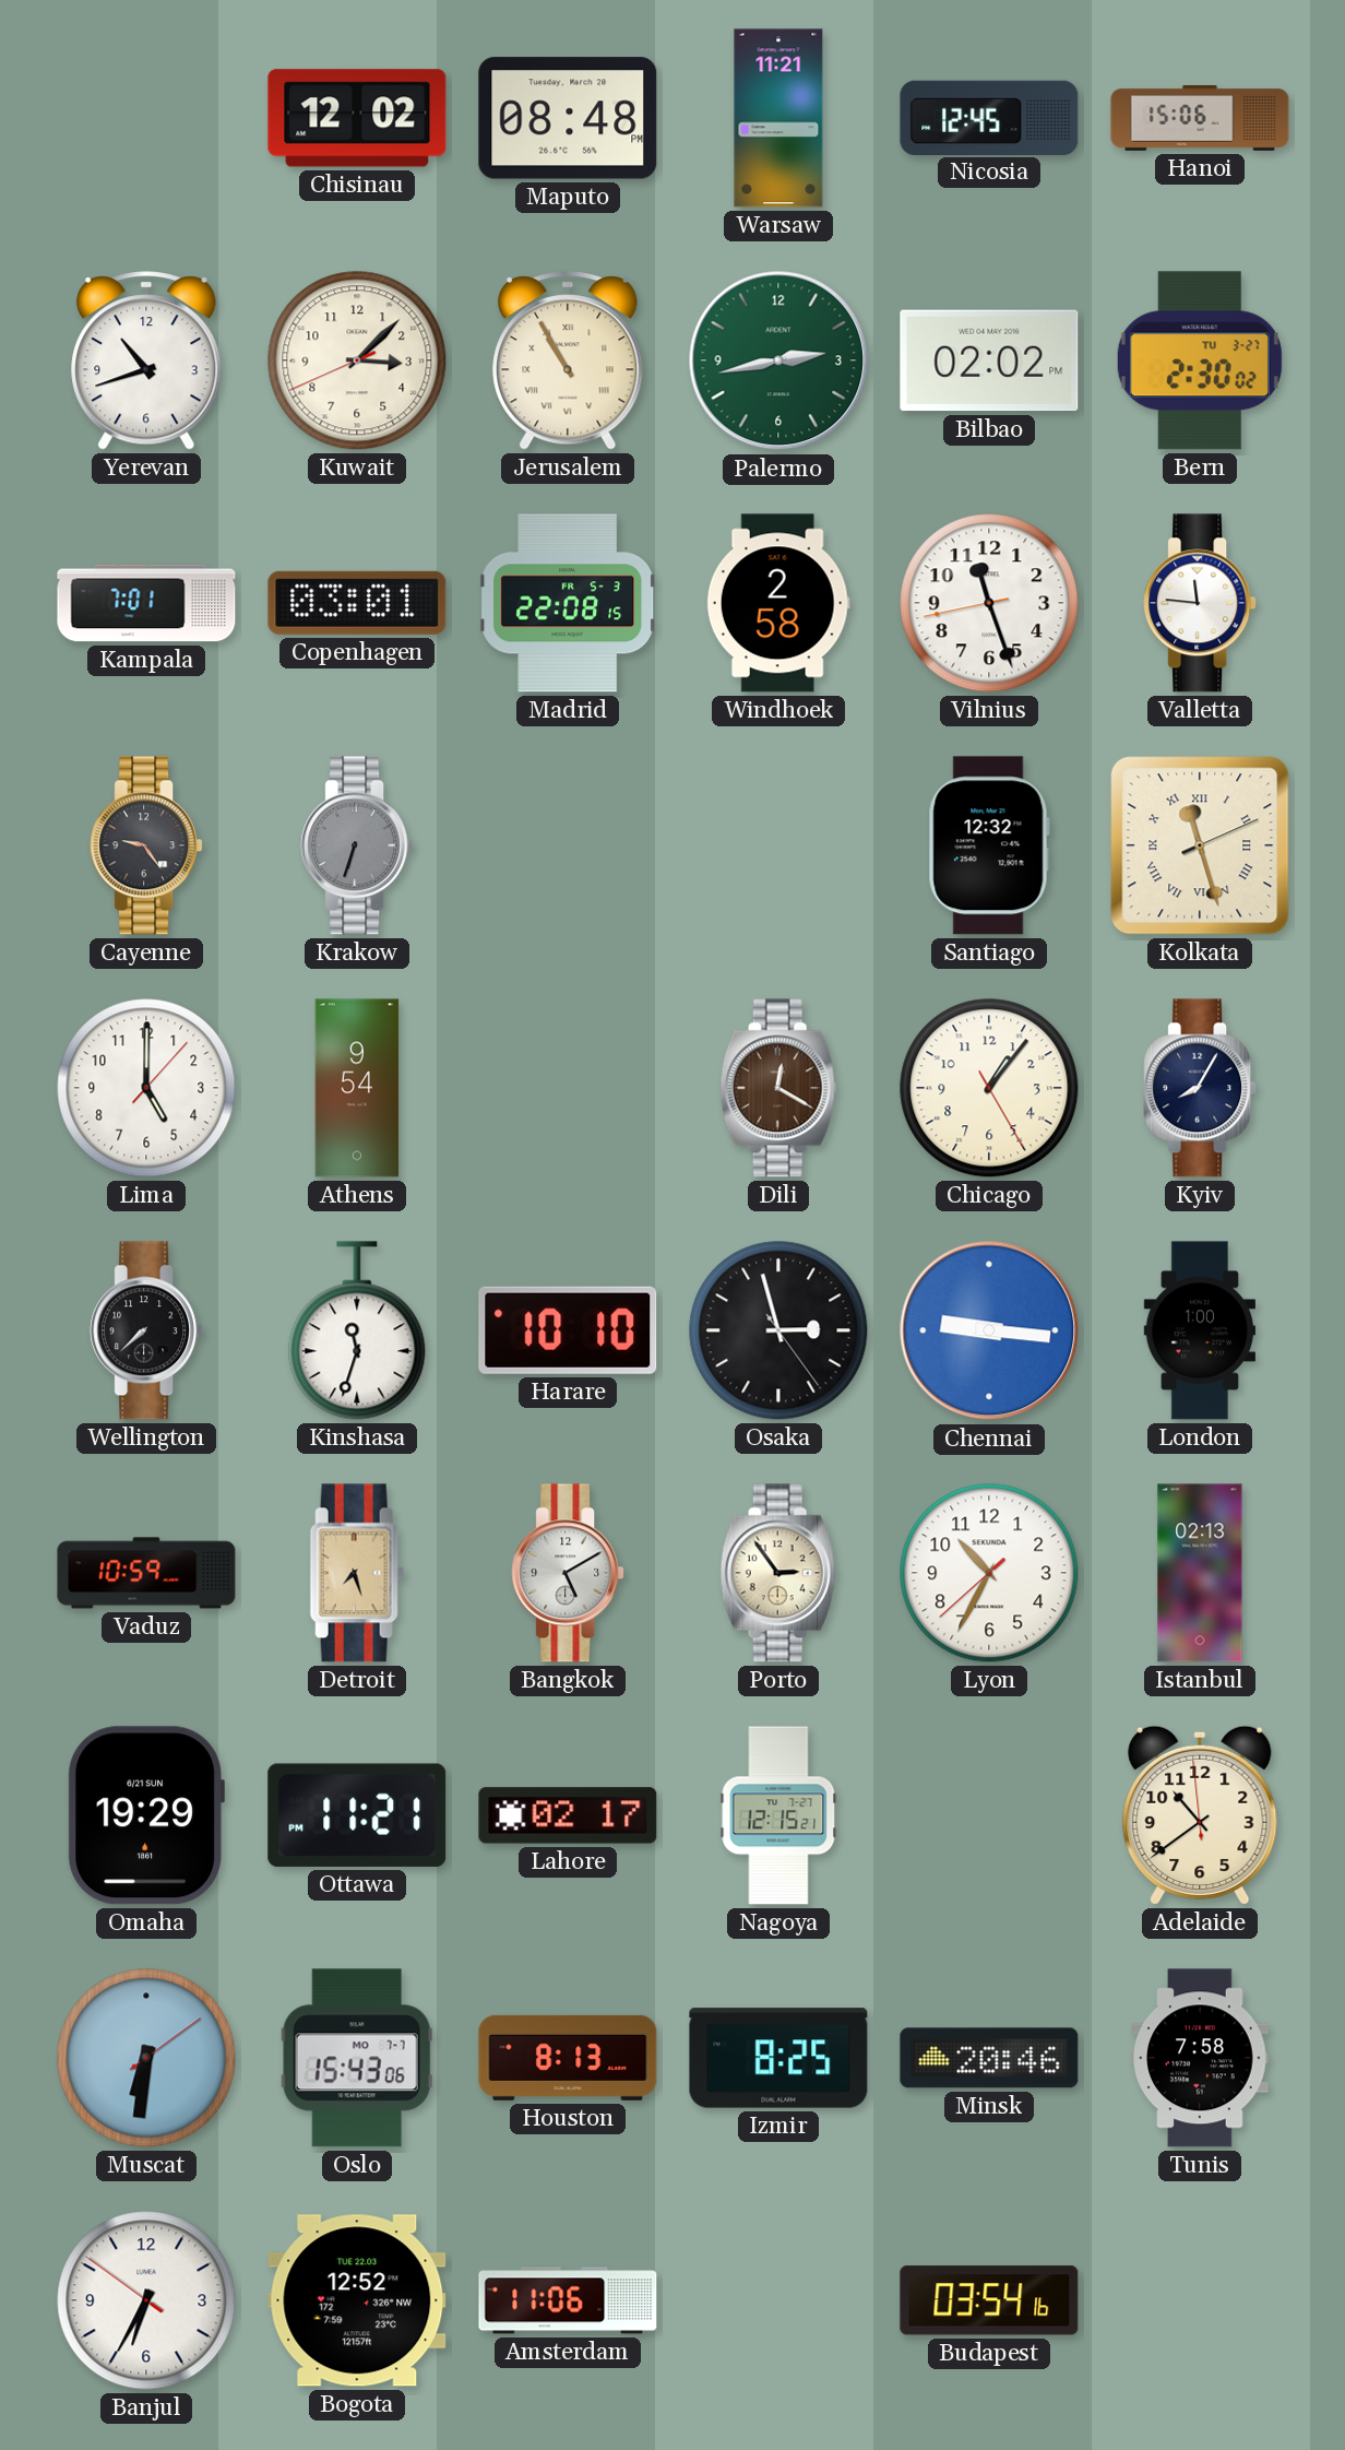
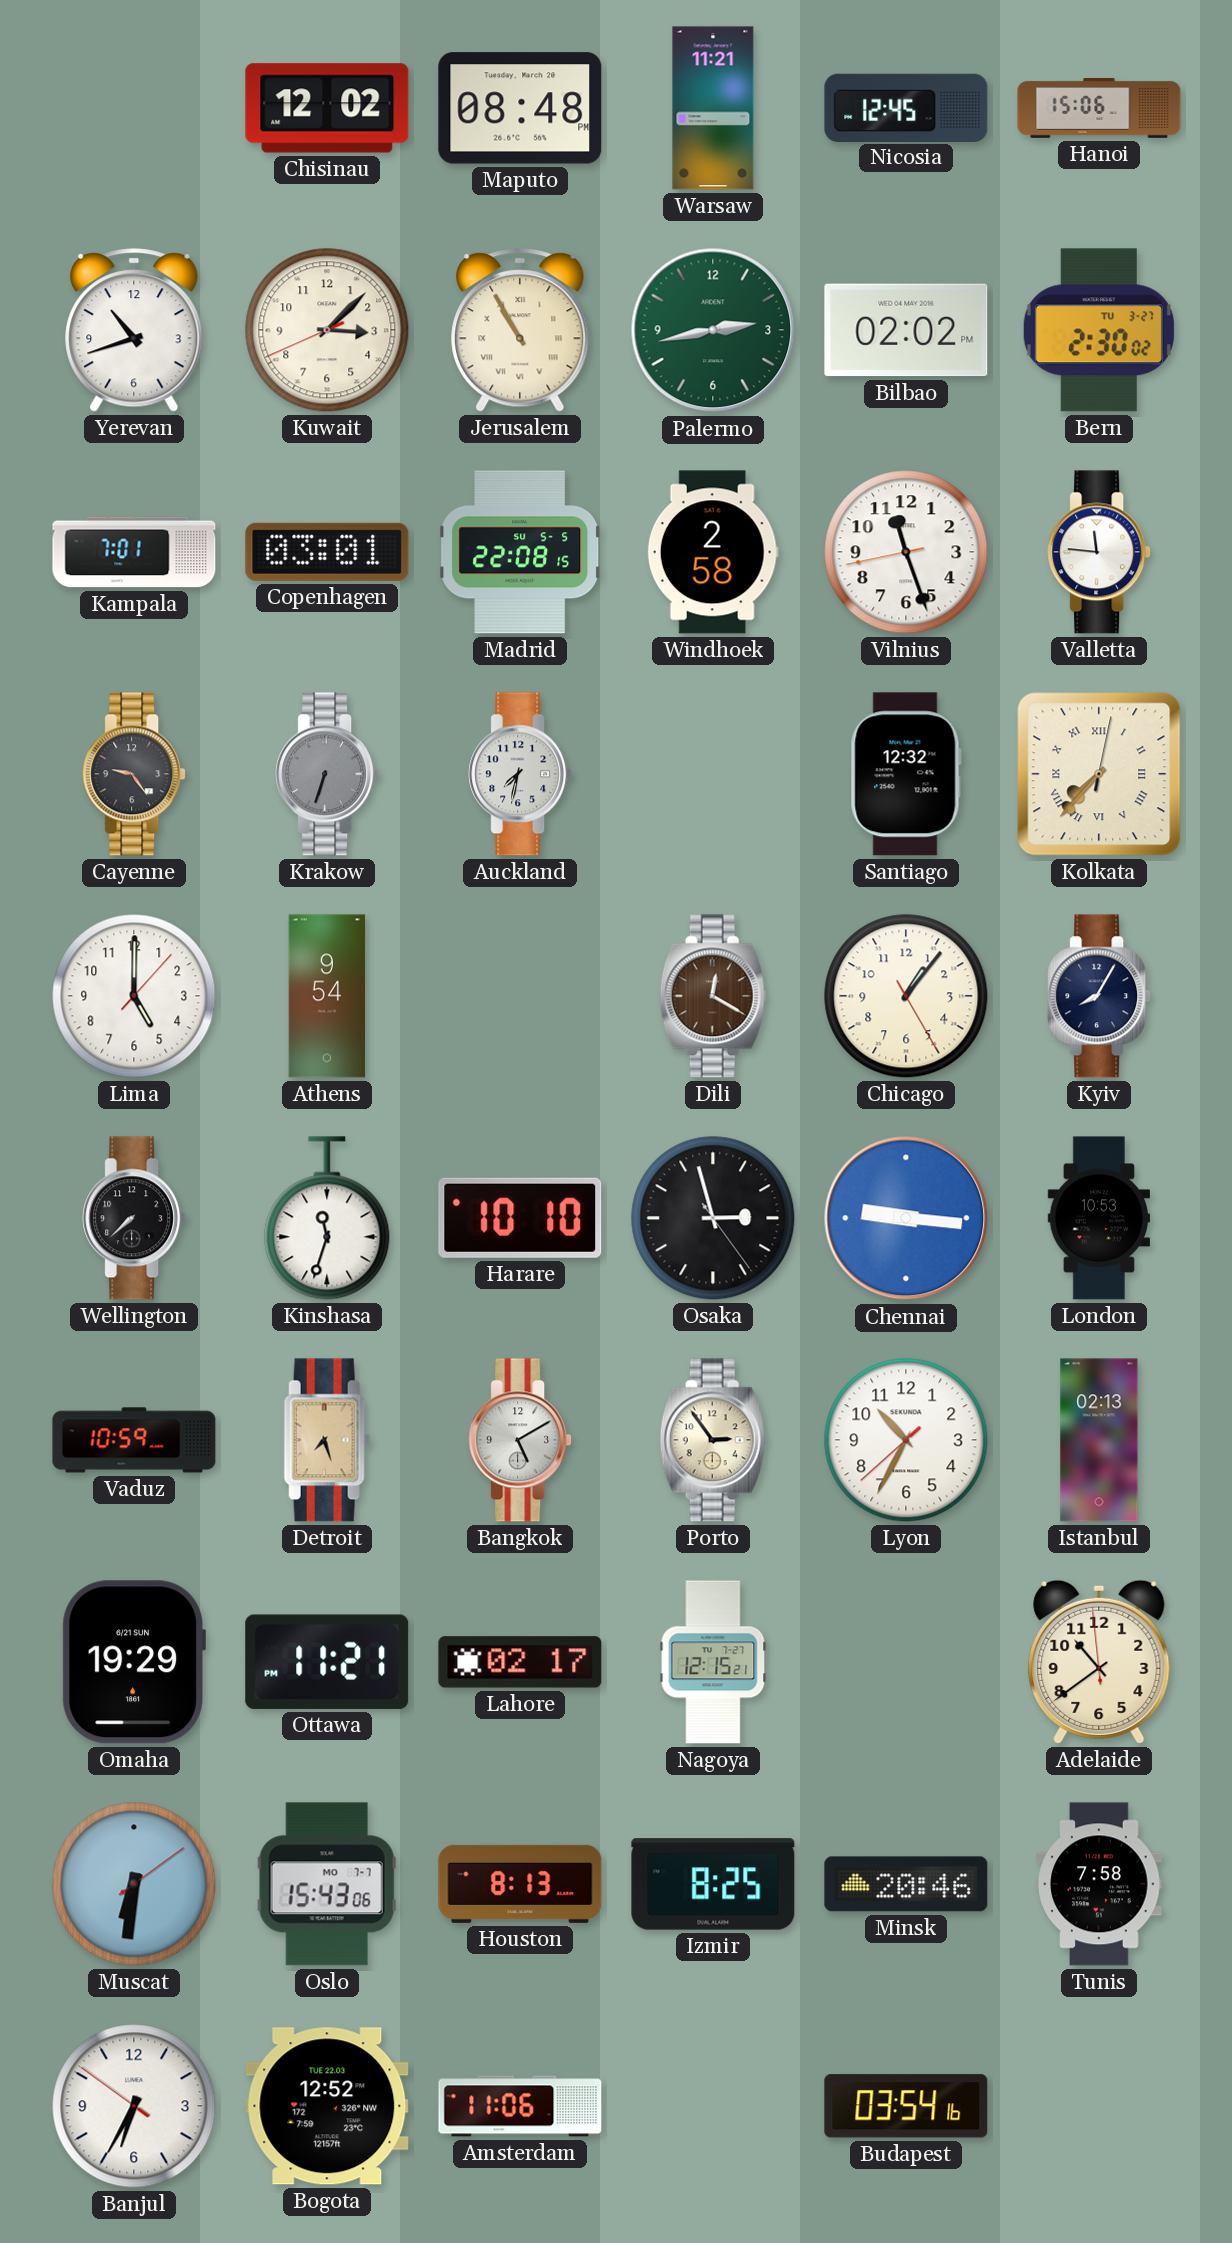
Madrid date: FR 5-3 -> SU 5-5 (521, 552)
Auckland: none -> 7:32 (520, 774)
Kolkata: 11:27 -> 7:37 (1099, 774)
London: 1:00 -> 10:53 (1098, 1218)
